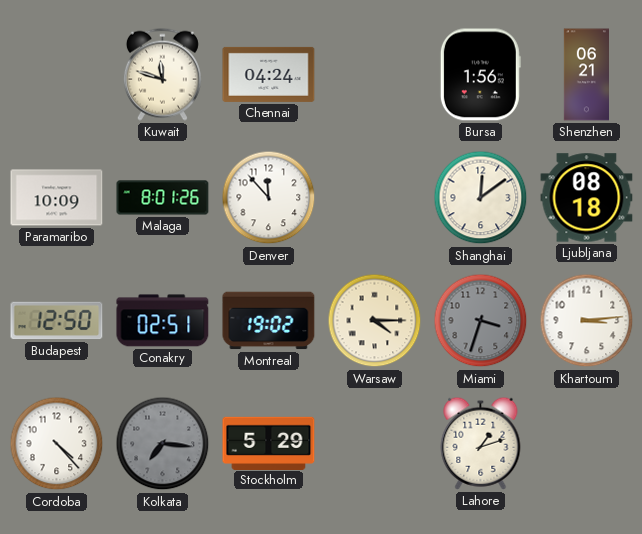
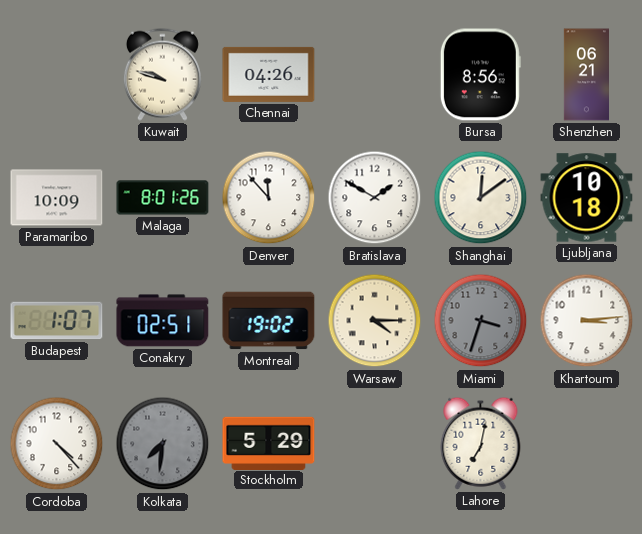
Kuwait: 11:48 -> 9:48 (162, 74)
Chennai: 04:24 -> 04:26 (269, 74)
Bursa: 1:56 -> 8:56 (480, 75)
Bratislava: none -> 1:50 (375, 198)
Ljubljana: 08:18 -> 10:18 (587, 198)
Budapest: 12:50 -> 1:07 (57, 321)
Kolkata: 7:16 -> 7:31 (163, 444)
Lahore: 1:12 -> 7:02 (481, 443)
